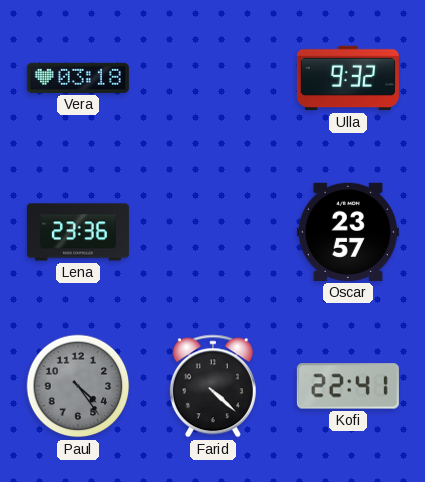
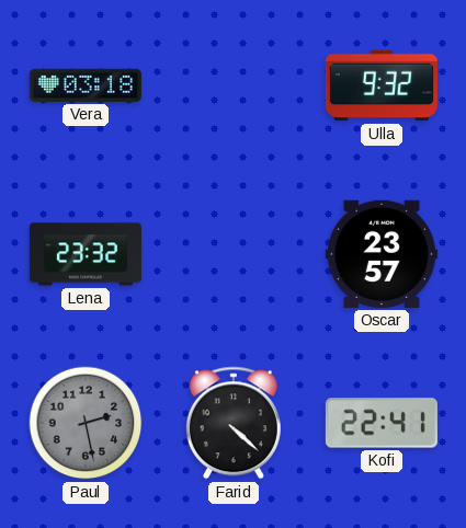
Lena: 23:36 -> 23:32 (86, 254)
Paul: 4:24 -> 2:28 (86, 423)
